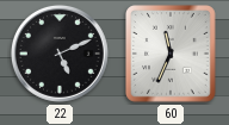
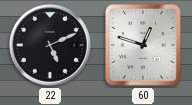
60: 11:34 -> 12:48 (144, 46)
